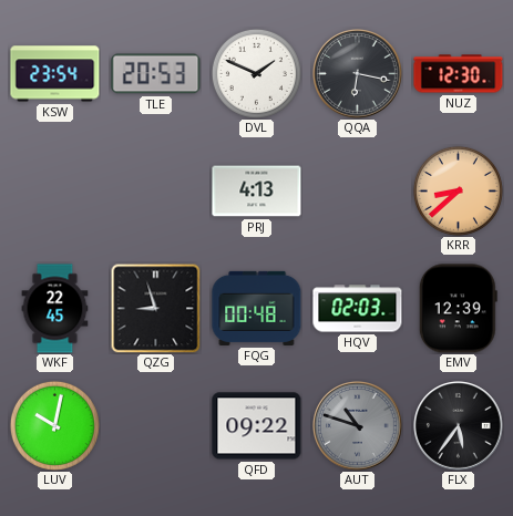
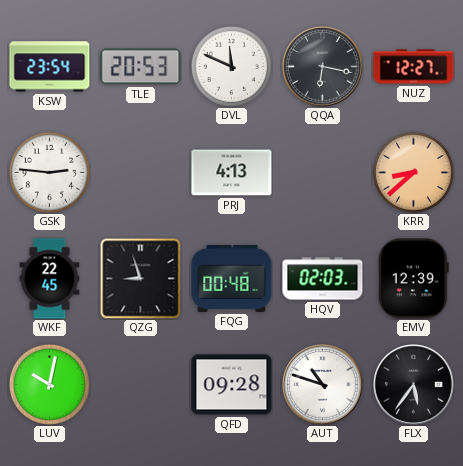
DVL: 1:49 -> 11:49 (231, 66)
NUZ: 12:30 -> 12:27 (414, 67)
GSK: none -> 2:46 (49, 172)
QFD: 09:22 -> 09:28 (232, 385)
AUT dial: grey -> white (323, 385)
